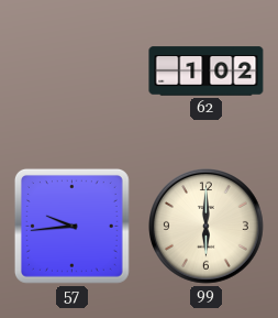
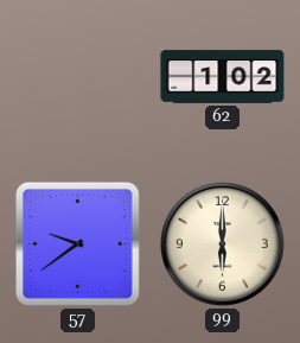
57: 9:44 -> 9:39 (77, 243)
